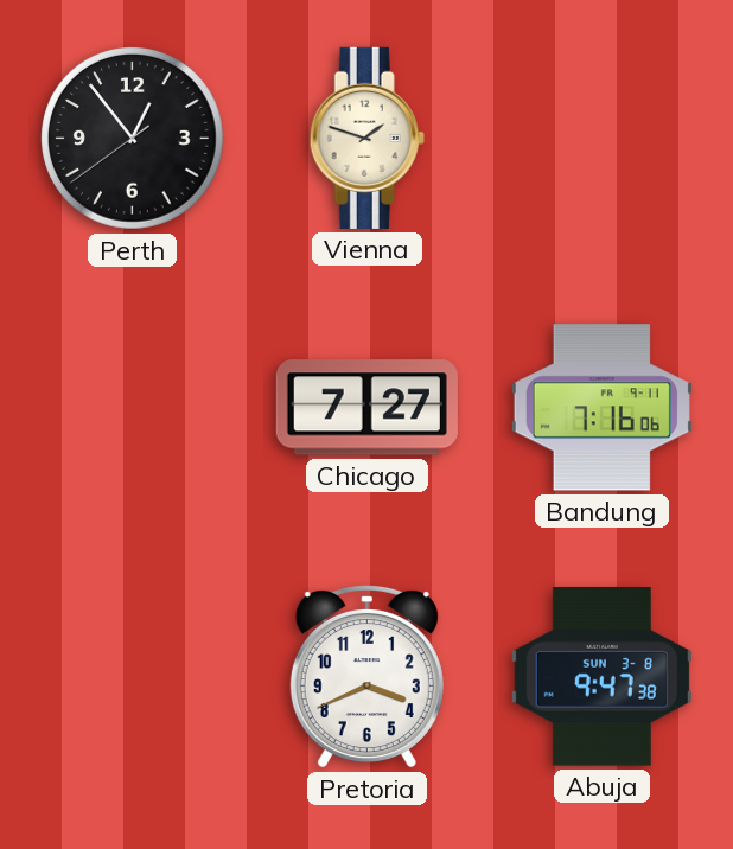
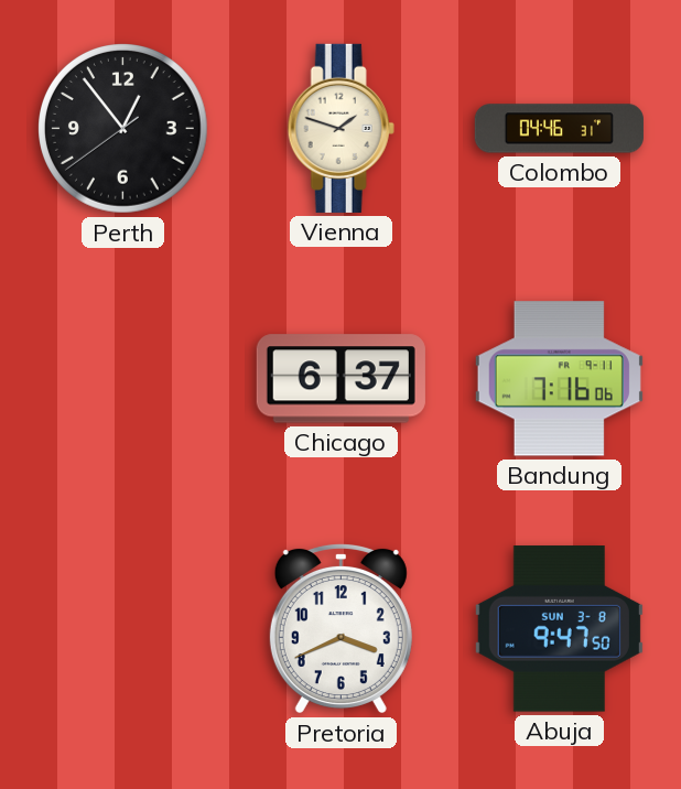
Colombo: none -> 04:46 (559, 129)
Chicago: 7:27 -> 6:37 (340, 379)
Abuja: 9:47:38 -> 9:47:50 (559, 629)
